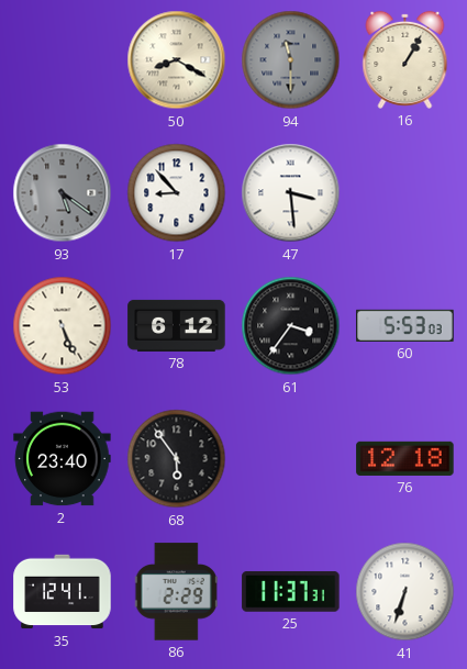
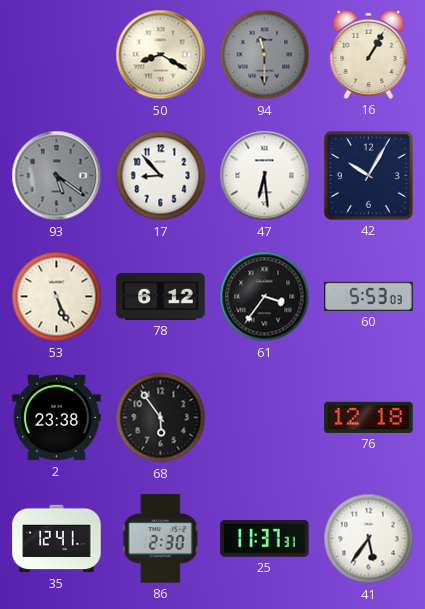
47: 3:29 -> 6:29 (265, 176)
42: none -> 10:05 (368, 175)
2: 23:40 -> 23:38 (57, 418)
86: 2:29 -> 2:30 (160, 539)
41: 6:33 -> 5:36 (369, 539)
